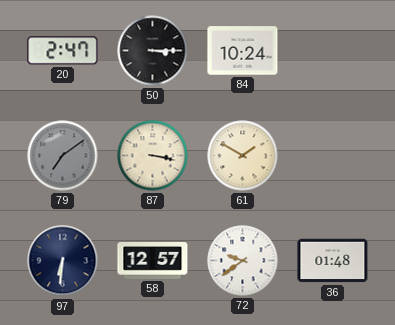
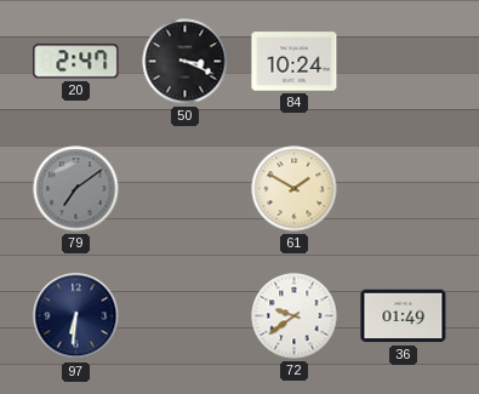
50: 3:15 -> 3:19 (186, 62)
87: 3:17 -> none (153, 156)
58: 12:57 -> none (153, 261)
36: 01:48 -> 01:49 (404, 316)
